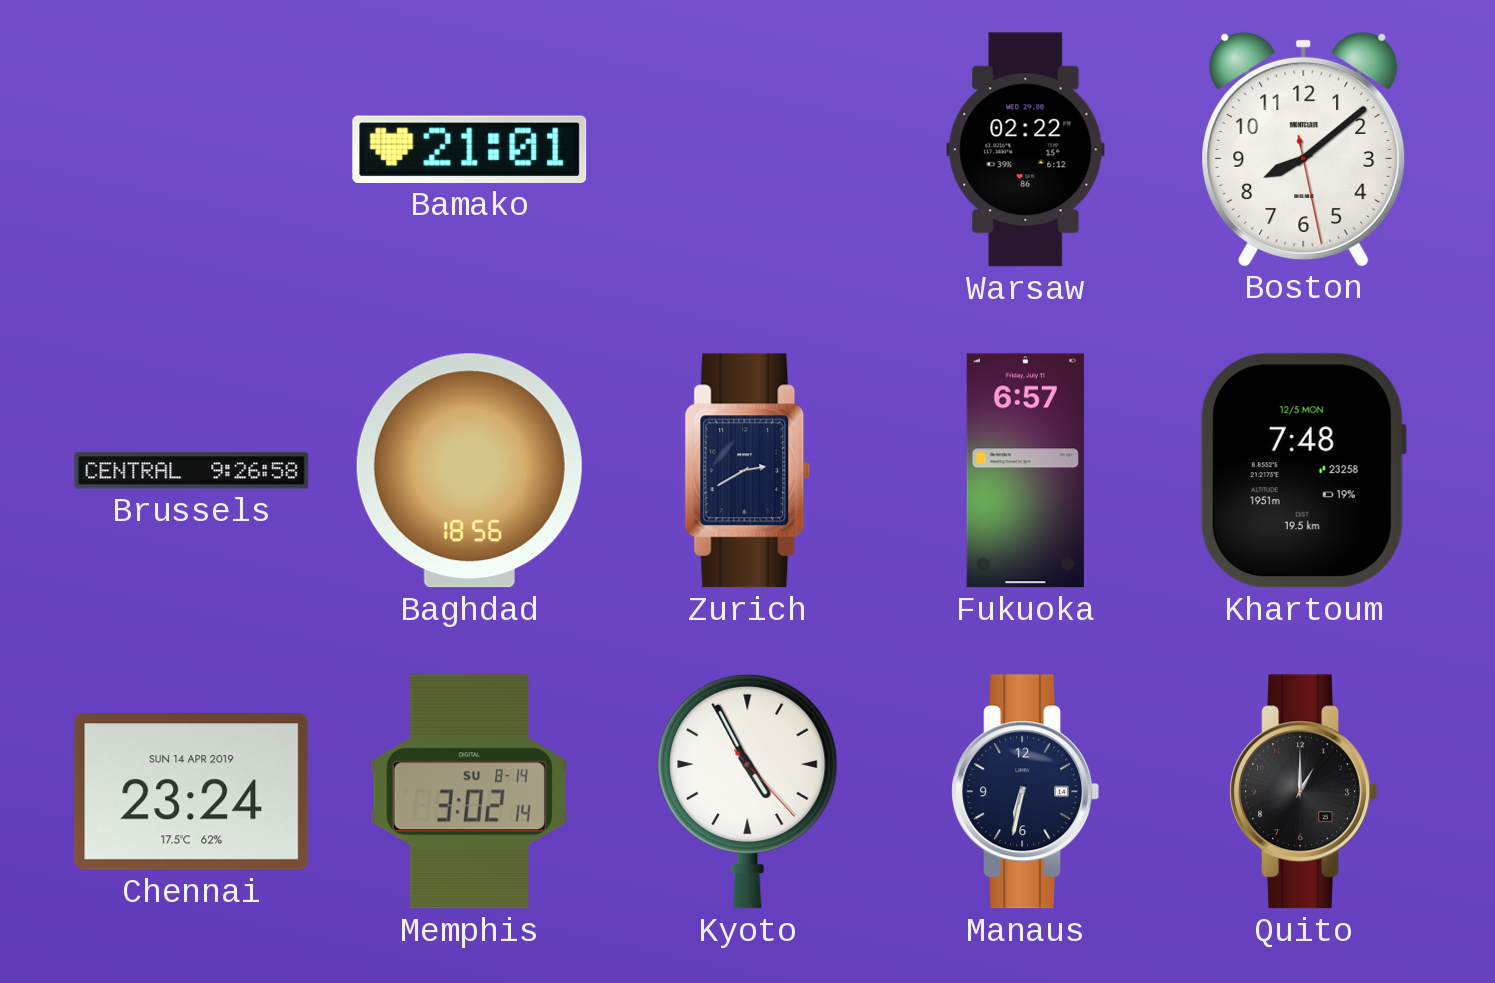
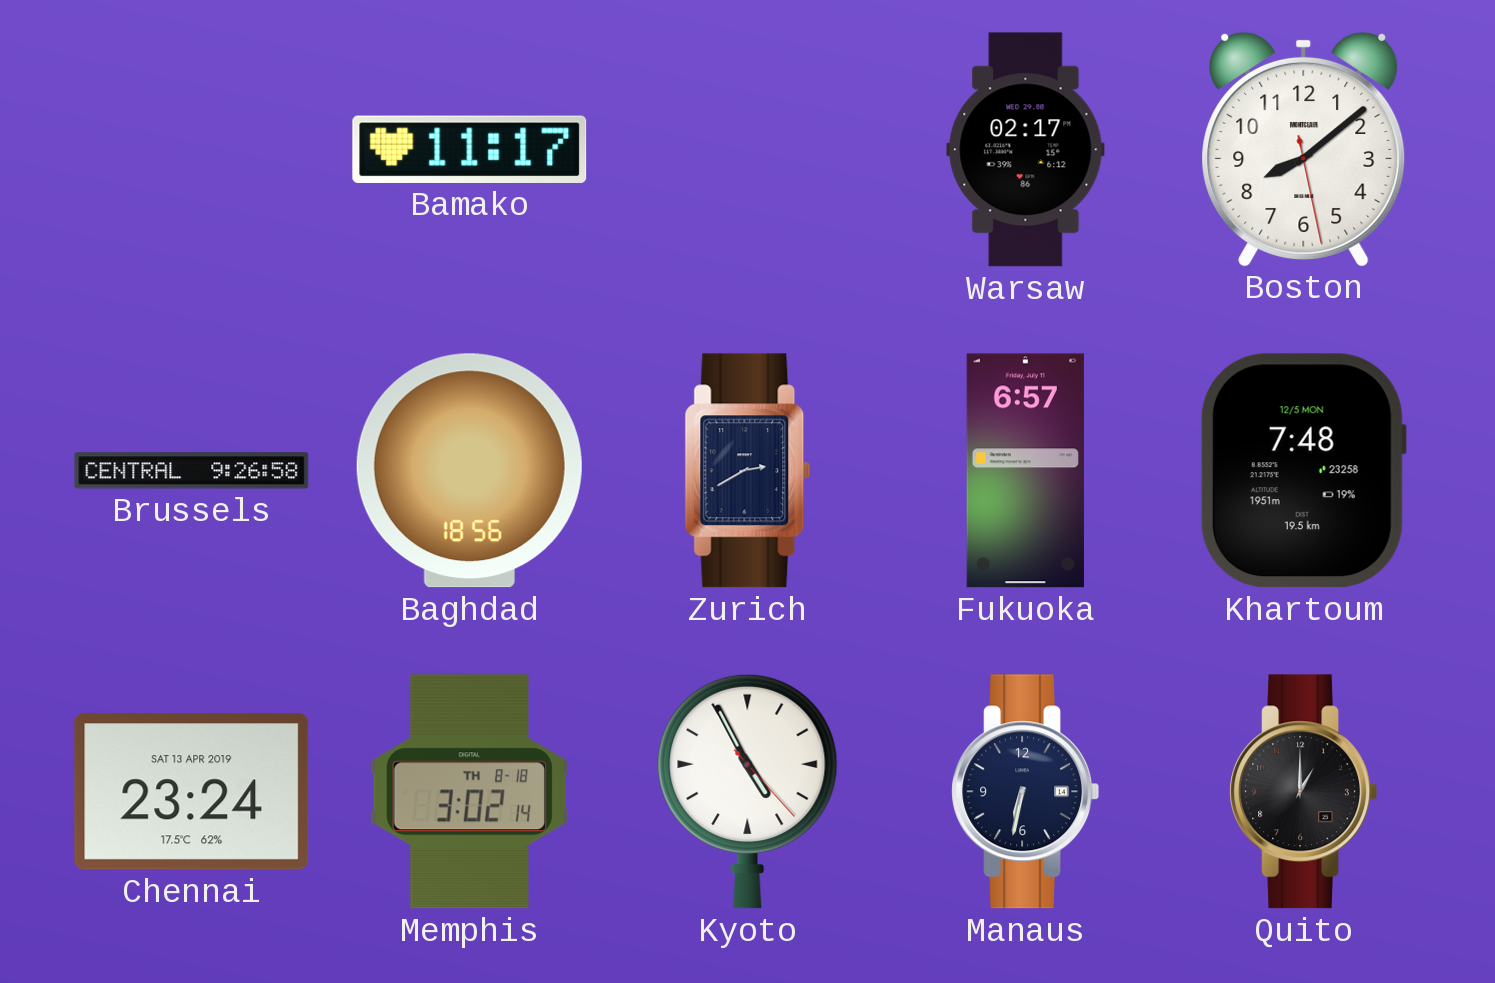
Bamako: 21:01 -> 11:17 (470, 149)
Warsaw: 02:22 -> 02:17 (1026, 150)
Chennai date: SUN 14 APR 2019 -> SAT 13 APR 2019 (192, 792)
Memphis date: SU 8-14 -> TH 8-18 (469, 792)
